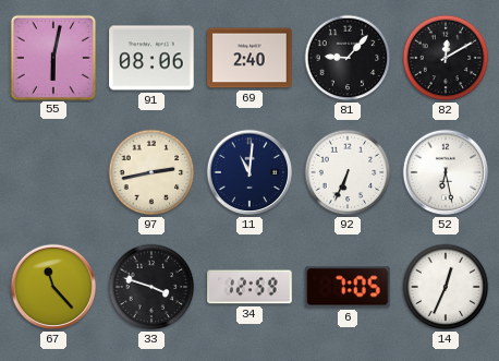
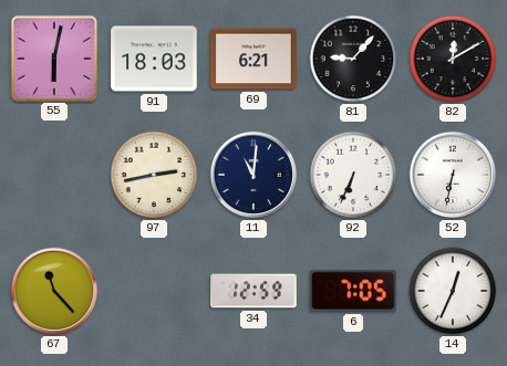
91: 08:06 -> 18:03 (154, 59)
69: 2:40 -> 6:21 (253, 59)
52: 6:28 -> 6:32 (453, 175)
33: 3:48 -> none (151, 287)
